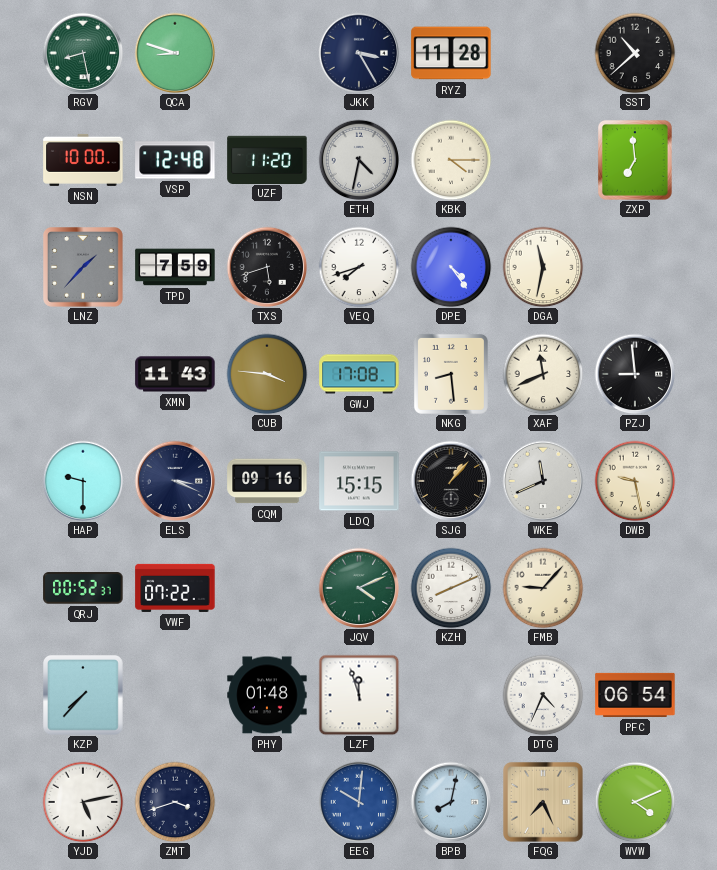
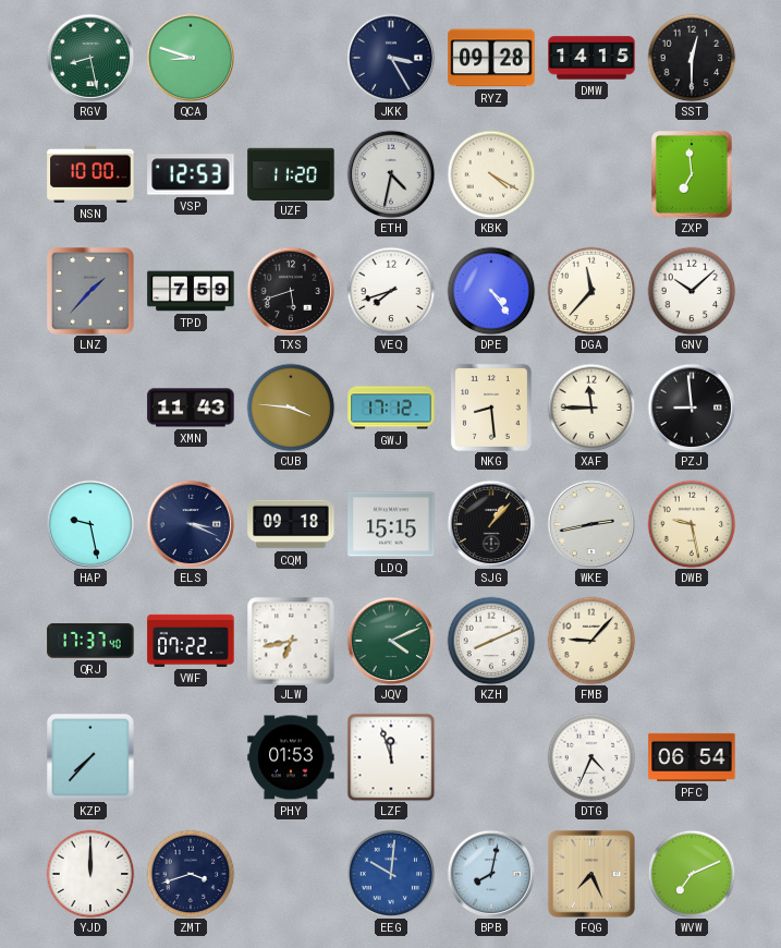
RYZ: 11:28 -> 09:28 (491, 58)
DMW: none -> 14:15 (591, 58)
SST: 10:38 -> 12:30 (692, 58)
VSP: 12:48 -> 12:53 (191, 174)
KBK: 4:15 -> 4:20 (491, 174)
DGA: 11:32 -> 11:37 (591, 291)
GNV: none -> 10:08 (692, 291)
GWJ: 17:08 -> 17:12 (391, 408)
XAF: 11:41 -> 11:45 (591, 408)
HAP: 9:30 -> 9:28 (90, 524)
CQM: 09:16 -> 09:18 (291, 524)
WKE: 11:41 -> 2:43 (591, 524)
QRJ: 00:52 -> 17:37 (90, 641)
JLW: none -> 6:43 (291, 641)
PHY: 01:48 -> 01:53 (291, 757)
YJD: 5:13 -> 12:00 (90, 874)
WVW: 4:11 -> 7:11 (692, 874)
